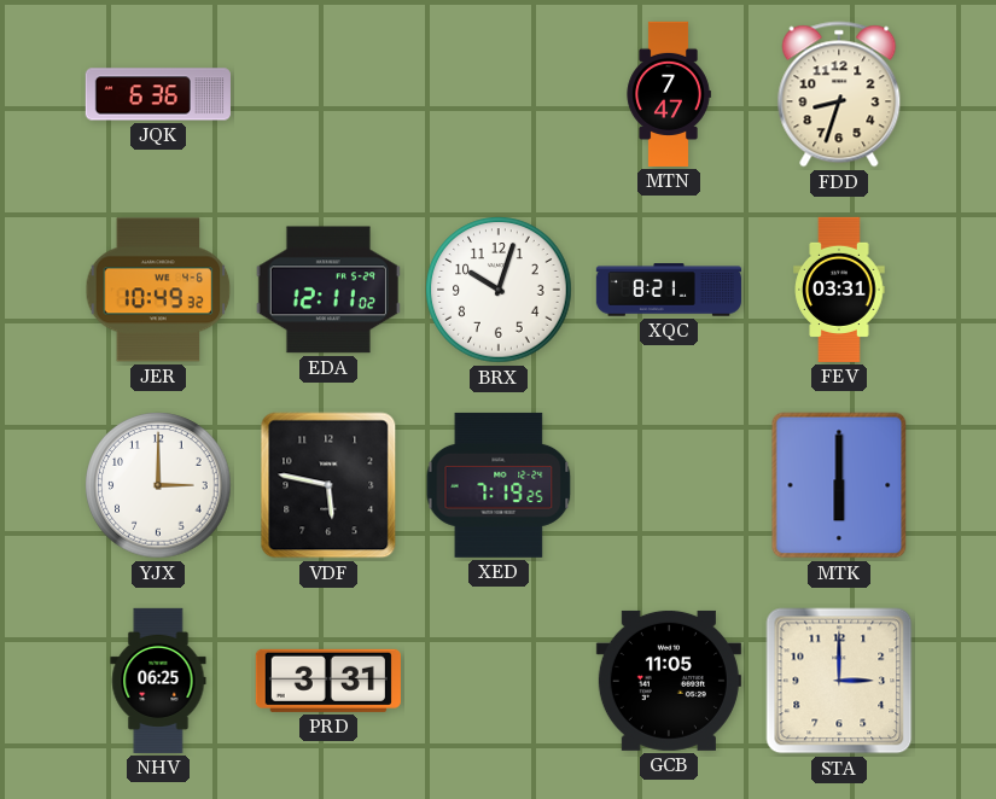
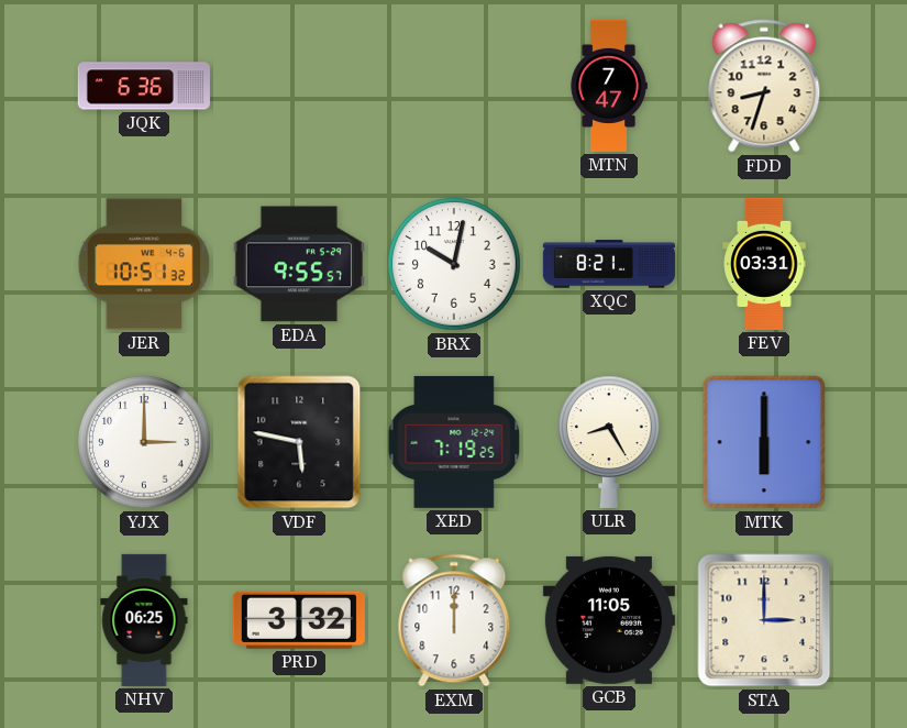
JER: 10:49 -> 10:51 (144, 264)
EDA: 12:11 -> 9:55 (299, 264)
BRX: 10:03 -> 10:02 (454, 264)
ULR: none -> 8:25 (609, 442)
PRD: 3:31 -> 3:32 (299, 620)
EXM: none -> 12:00 (454, 620)
